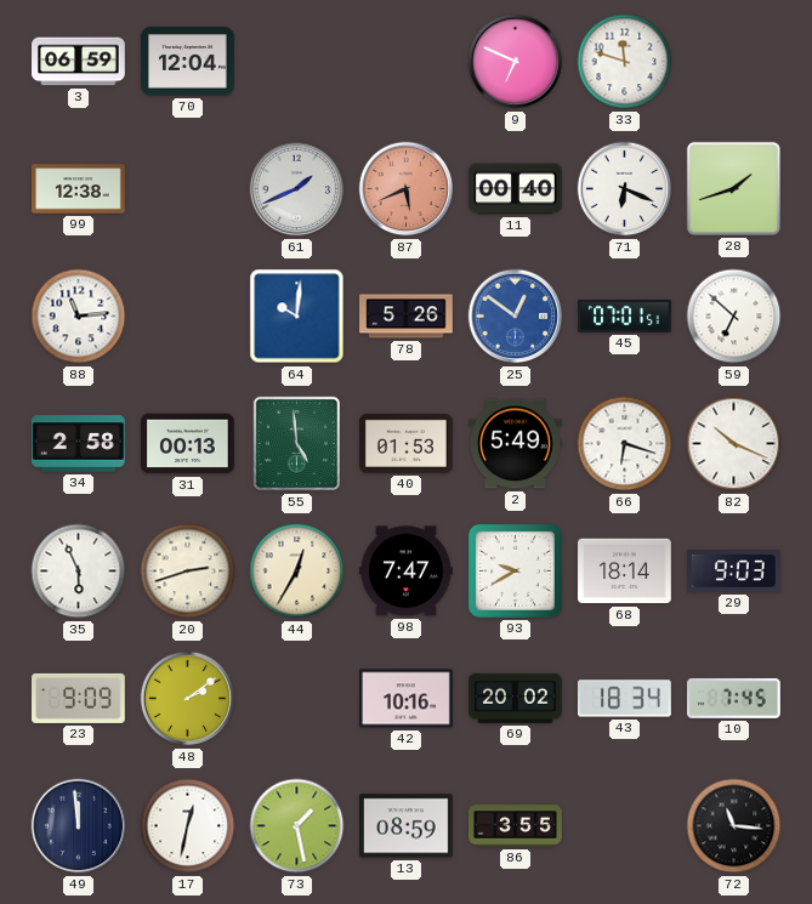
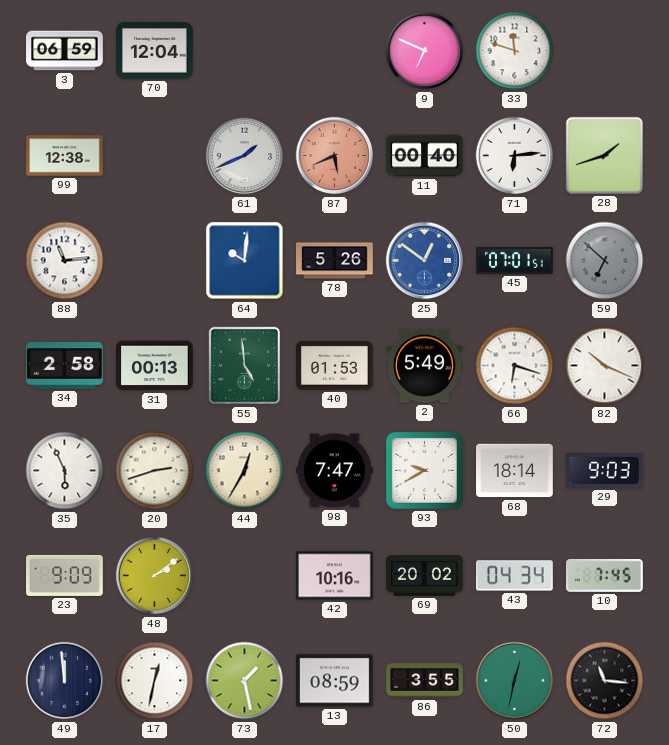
71: 6:19 -> 6:14 (515, 156)
59 dial: white -> grey (605, 261)
43: 18:34 -> 04:34 (515, 576)
50: none -> 12:32 (515, 681)
